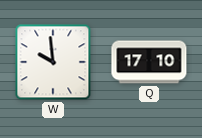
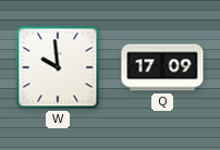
Q: 17:10 -> 17:09 (162, 67)
